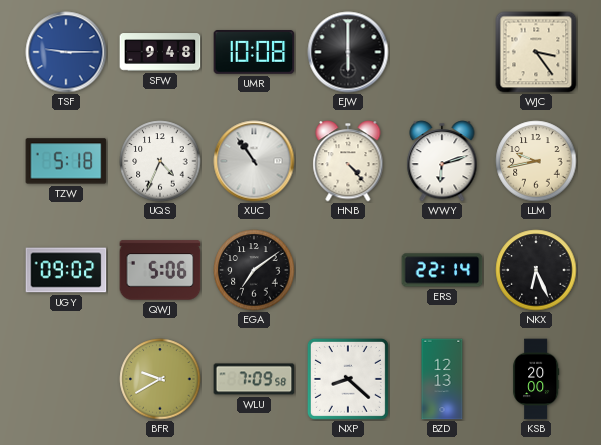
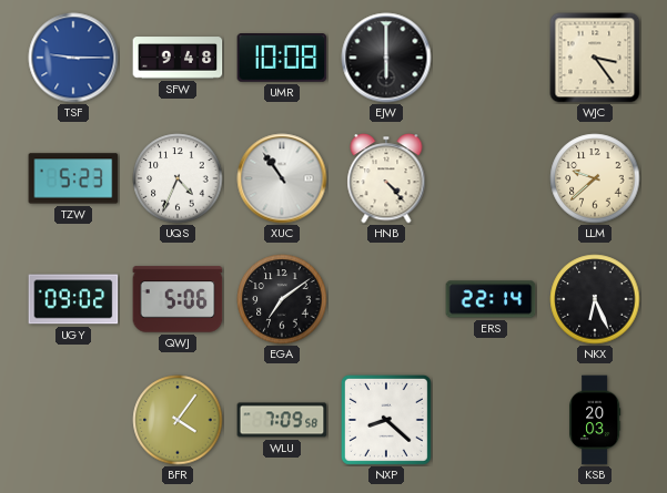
TZW: 5:18 -> 5:23 (73, 178)
WWY: 6:12 -> none (442, 161)
LLM: 9:43 -> 9:38 (595, 178)
BFR: 9:40 -> 4:06 (178, 420)
BZD: 12:13 -> none (442, 379)
KSB: 20:00 -> 20:03 (595, 420)
